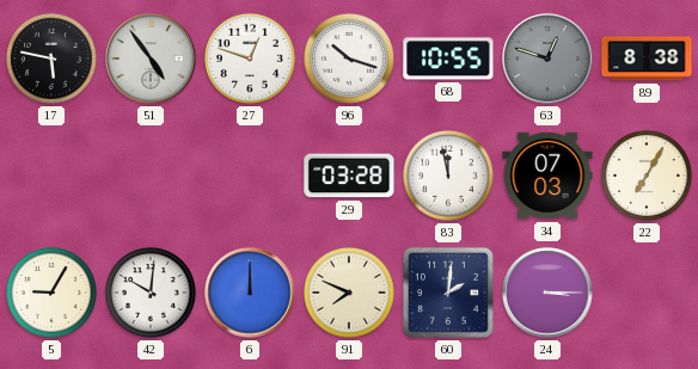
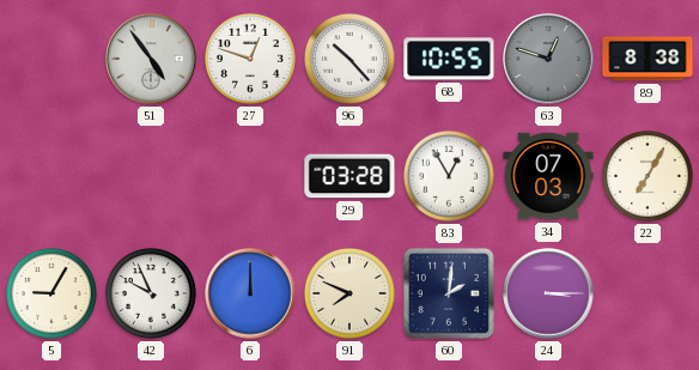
17: 5:47 -> none (51, 59)
96: 10:18 -> 10:23 (349, 59)
83: 11:58 -> 12:55 (449, 176)
42: 10:01 -> 9:56 (151, 293)
